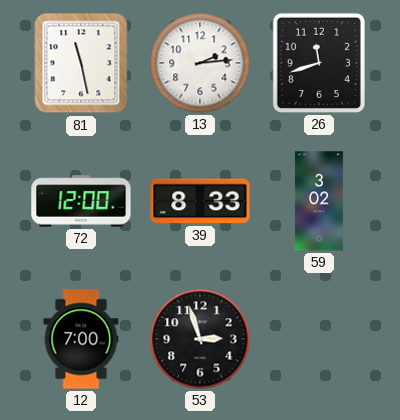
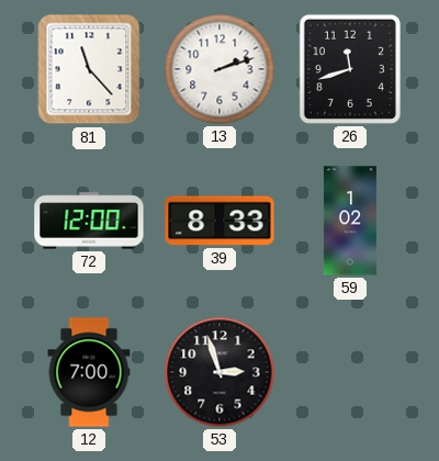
81: 11:28 -> 11:23 (89, 69)
13: 2:14 -> 2:12 (219, 69)
59: 3:02 -> 1:02 (350, 221)
